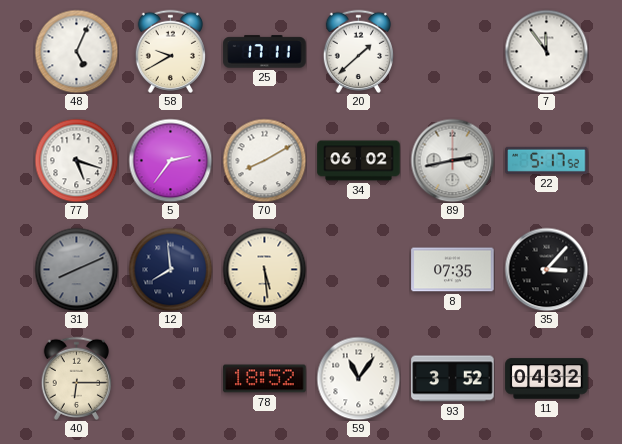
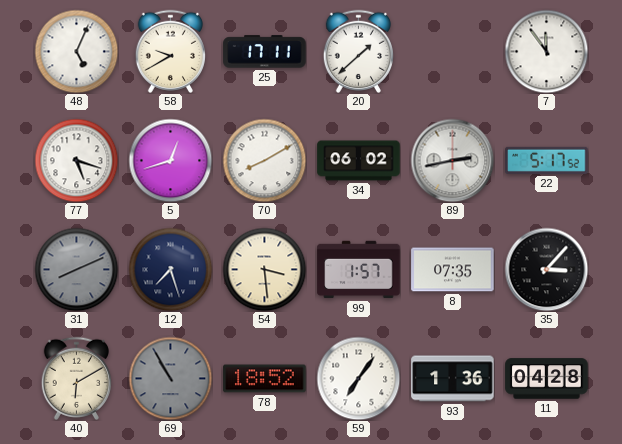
5: 2:36 -> 12:42 (170, 160)
12: 7:59 -> 7:27 (170, 269)
54: 5:29 -> 3:29 (264, 269)
99: none -> 1:57 (359, 270)
40: 6:15 -> 6:10 (76, 378)
69: none -> 10:55 (170, 378)
59: 11:06 -> 7:06 (358, 378)
93: 3:52 -> 1:36 (453, 379)
11: 04:32 -> 04:28 (547, 379)
